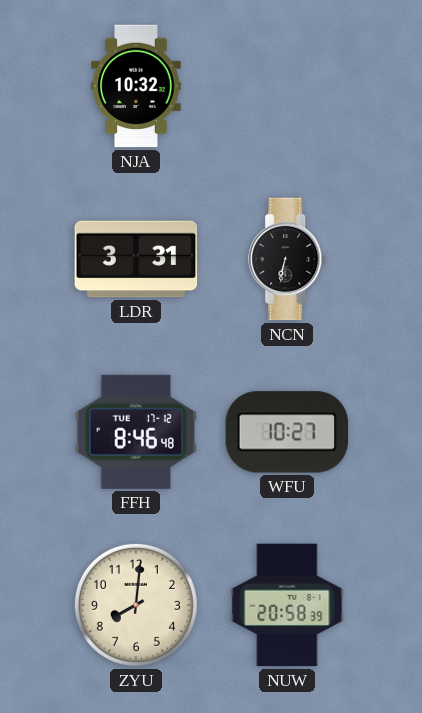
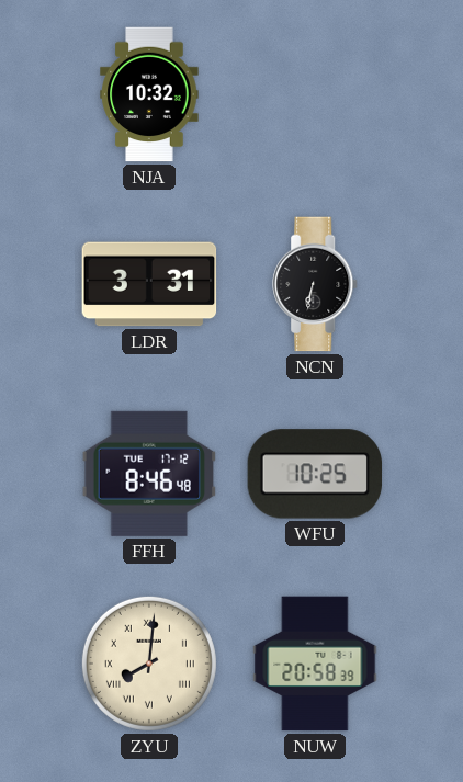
WFU: 10:27 -> 10:25 (315, 474)
ZYU numerals: Arabic -> Roman (149, 664)
